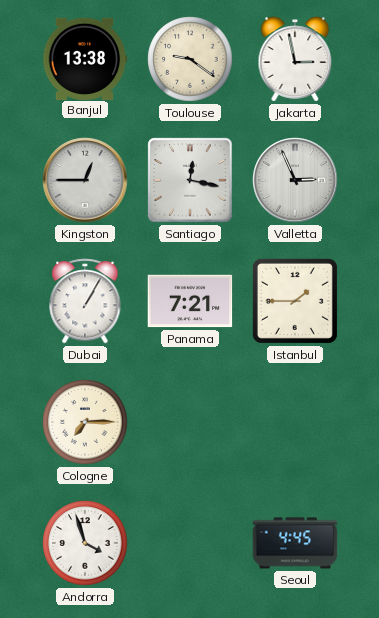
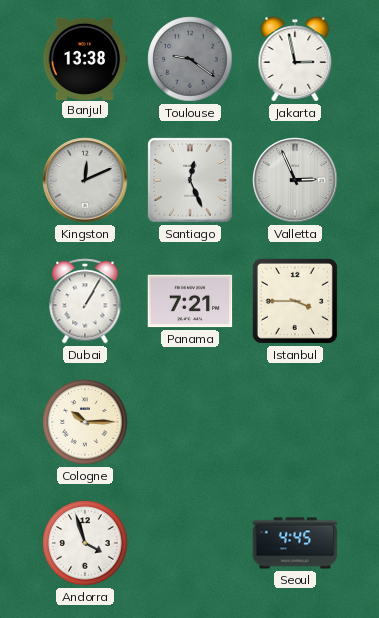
Toulouse dial: cream -> grey (190, 59)
Kingston: 12:45 -> 12:11 (85, 180)
Santiago: 12:17 -> 12:26 (190, 180)
Istanbul: 1:45 -> 3:45 (295, 301)
Cologne: 7:15 -> 10:15 (85, 422)
